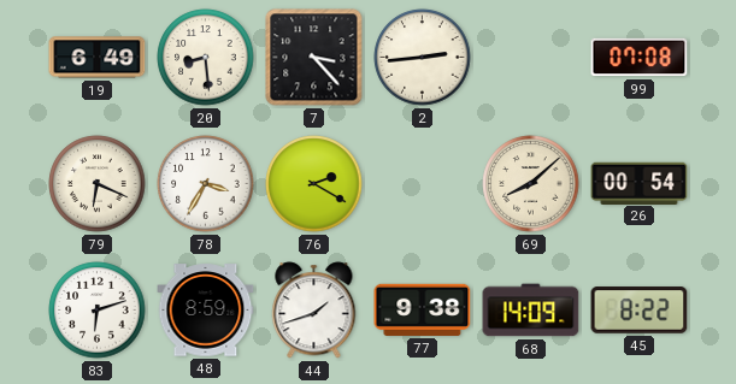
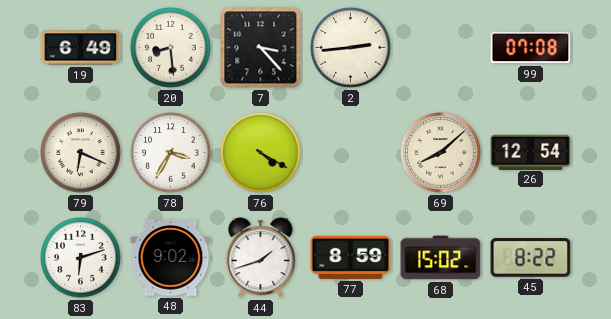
76: 2:20 -> 4:20 (261, 153)
26: 00:54 -> 12:54 (531, 152)
48: 8:59 -> 9:02 (171, 258)
77: 9:38 -> 8:59 (351, 257)
68: 14:09 -> 15:02 (441, 258)
